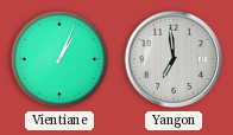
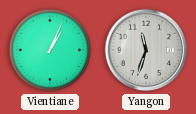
Yangon: 6:59 -> 11:33 (146, 50)
